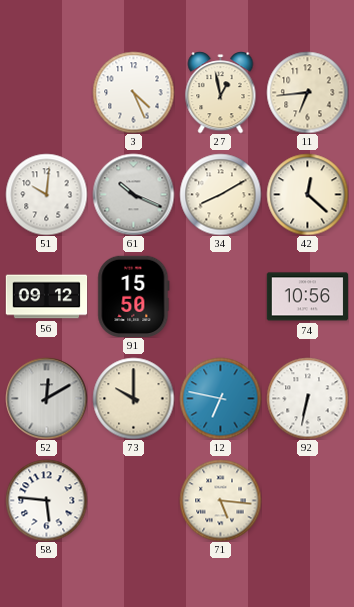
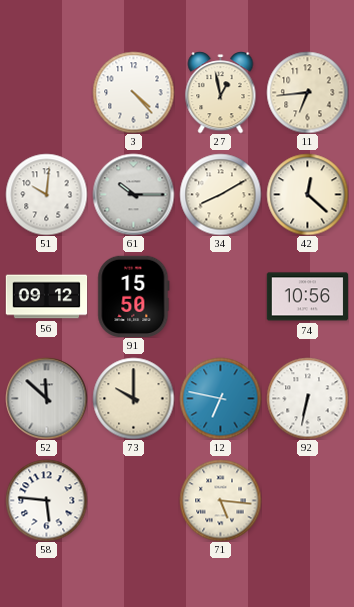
3: 4:26 -> 4:23 (133, 92)
61: 10:19 -> 10:15 (133, 194)
52: 12:10 -> 11:52 (46, 398)
